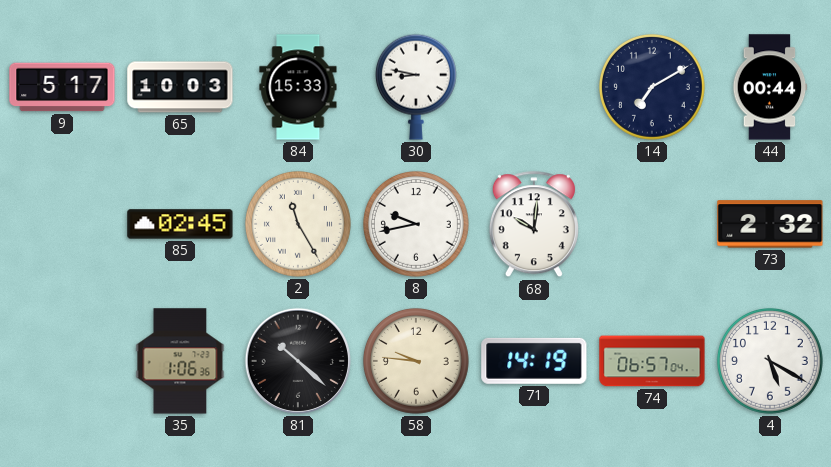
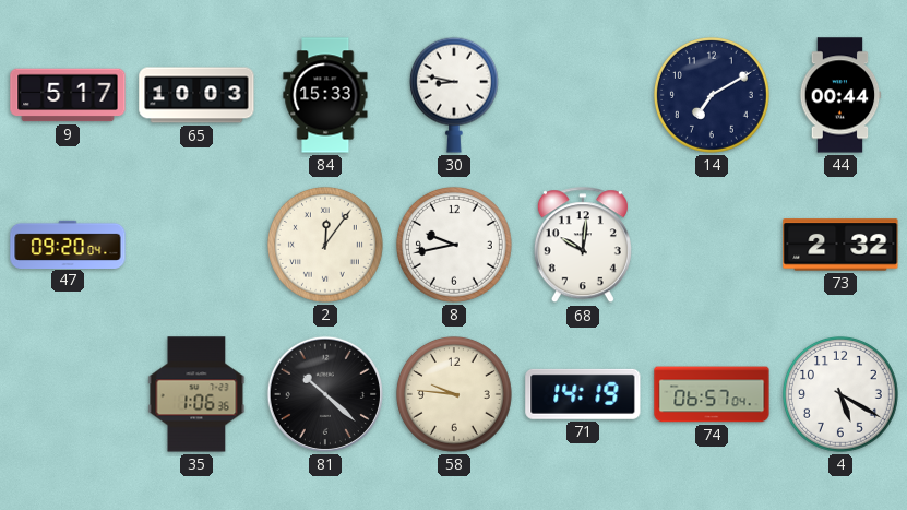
47: none -> 09:20 (68, 244)
85: 02:45 -> none (180, 224)
2: 11:25 -> 12:06 (325, 245)
